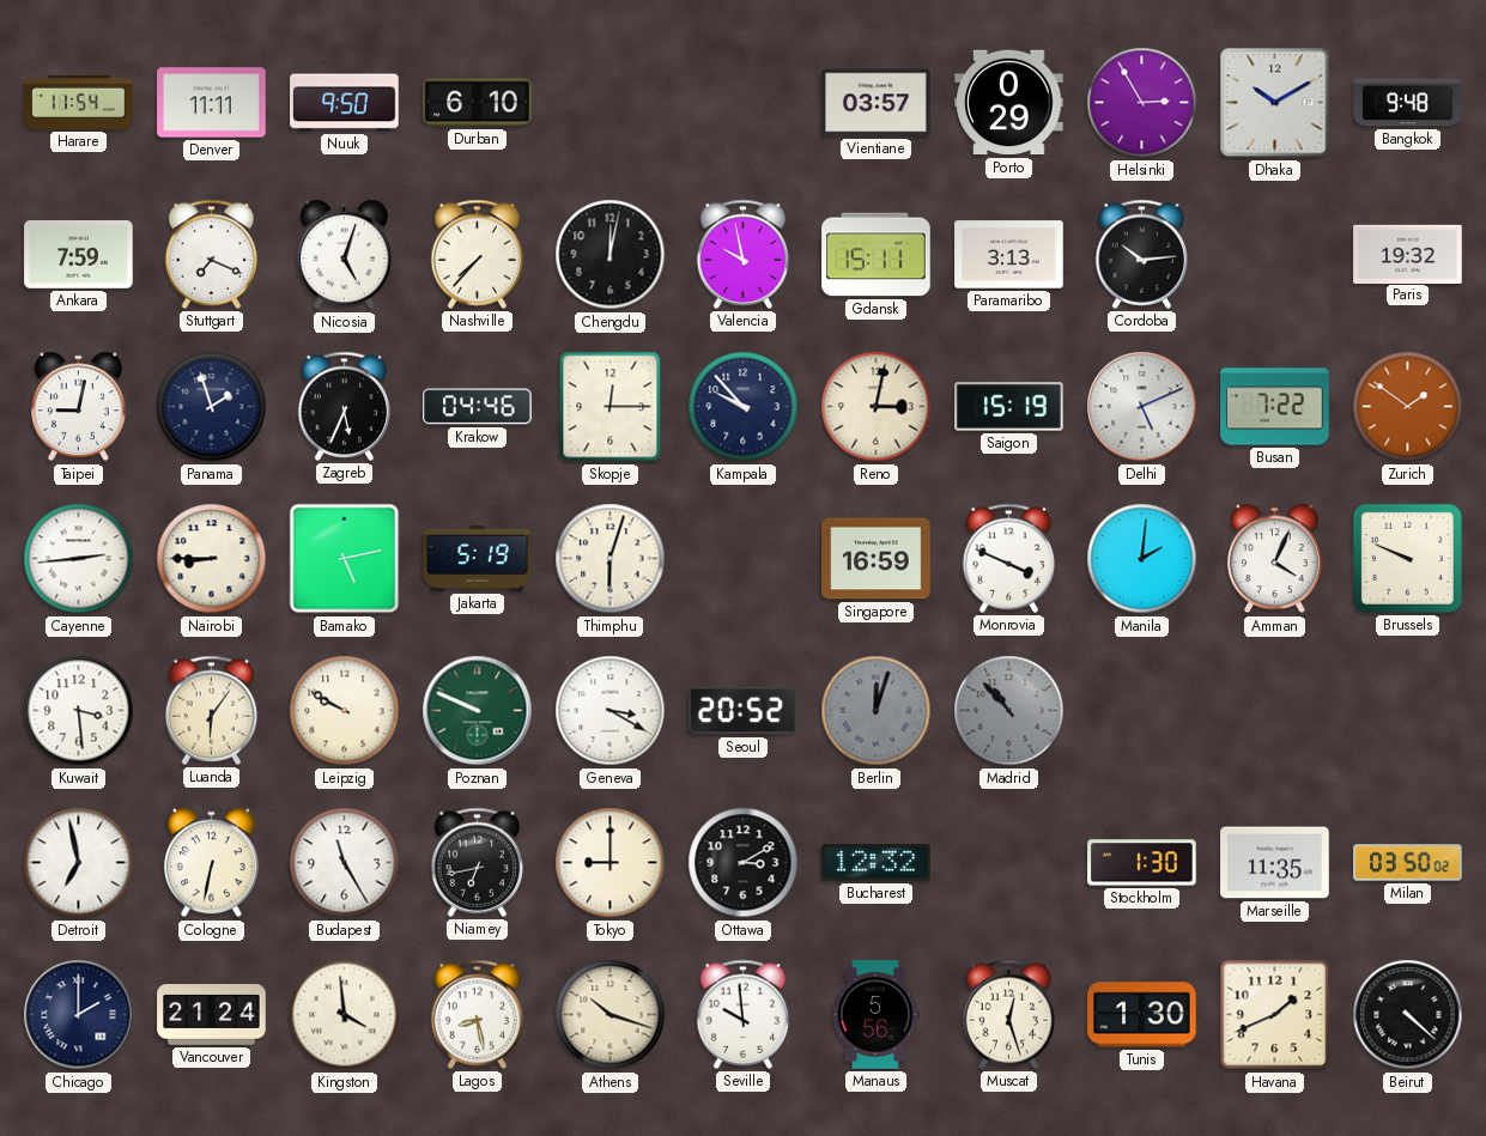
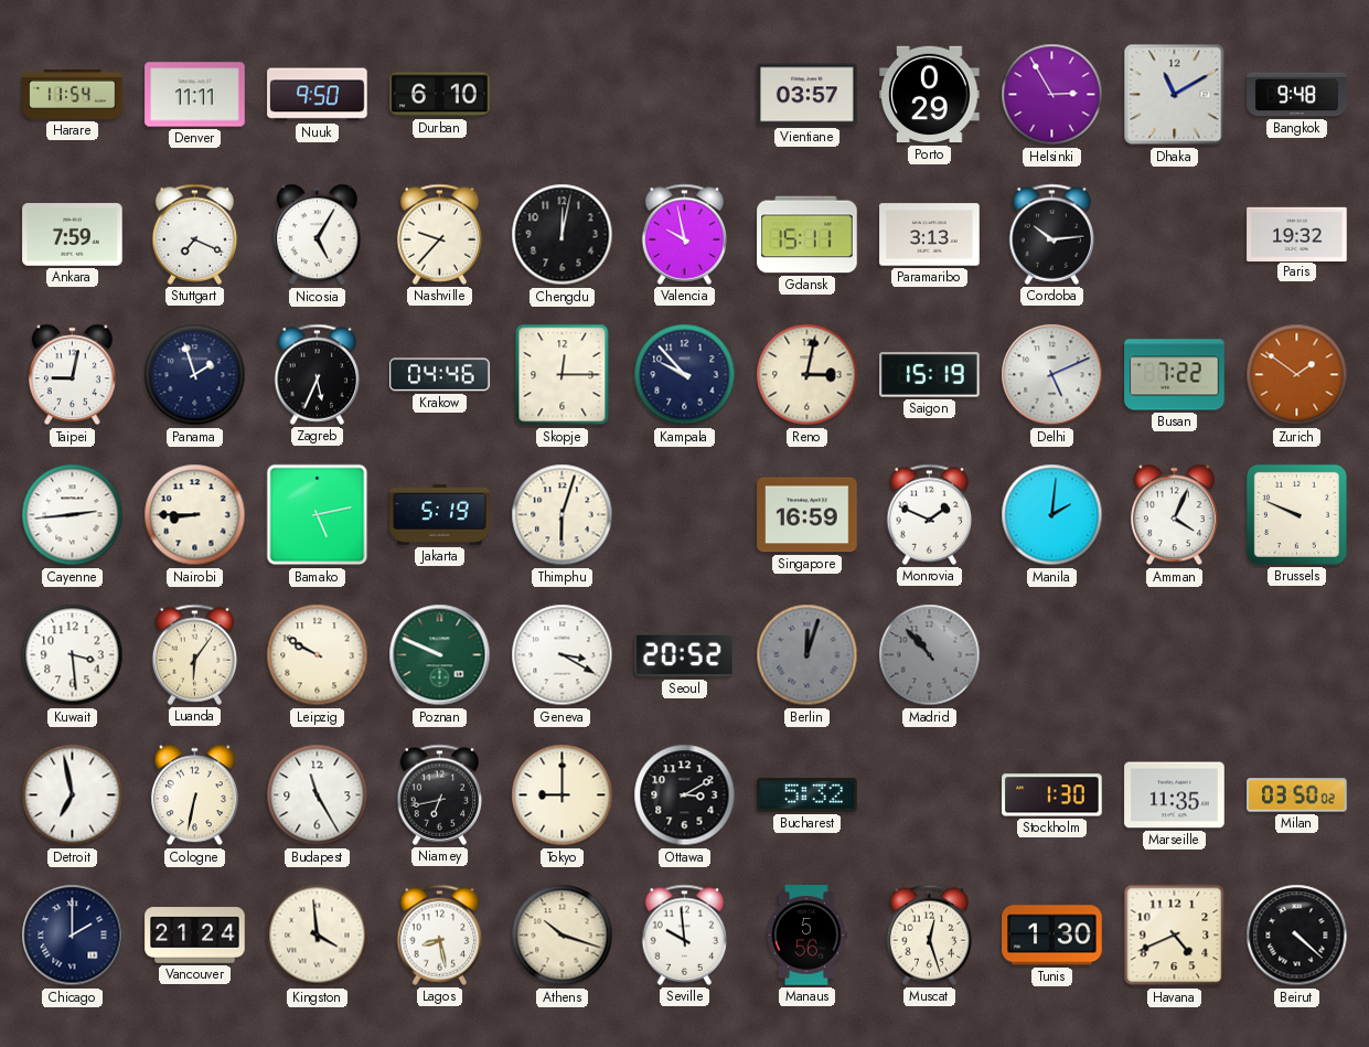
Dhaka: 10:10 -> 11:10 (1175, 95)
Nicosia: 5:03 -> 5:05 (317, 235)
Nashville: 7:37 -> 9:37 (440, 234)
Monrovia: 3:49 -> 1:49 (930, 514)
Bucharest: 12:32 -> 5:32 (808, 795)
Havana: 1:41 -> 4:41 (1175, 936)
